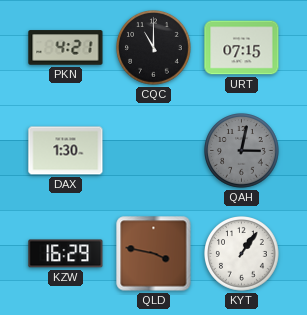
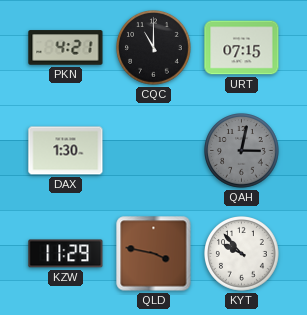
KZW: 16:29 -> 11:29 (66, 254)
KYT: 1:06 -> 9:53 (242, 254)
